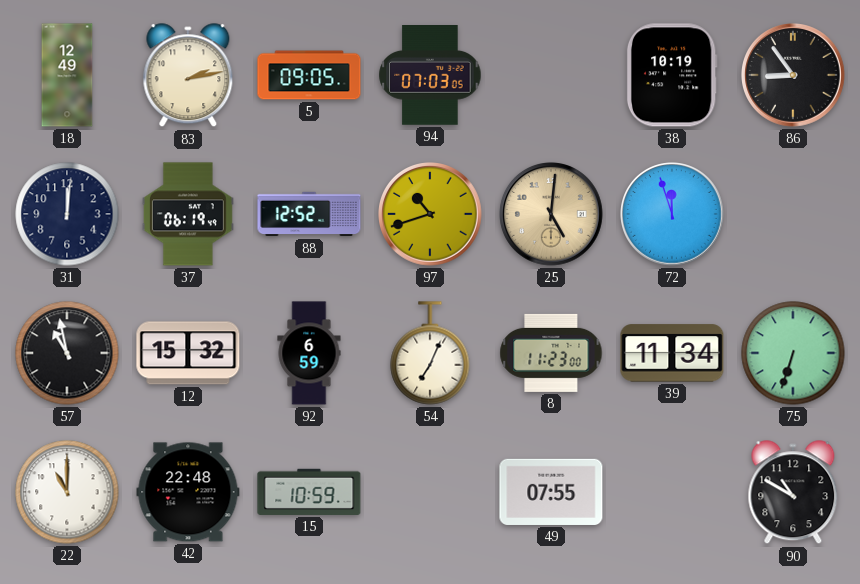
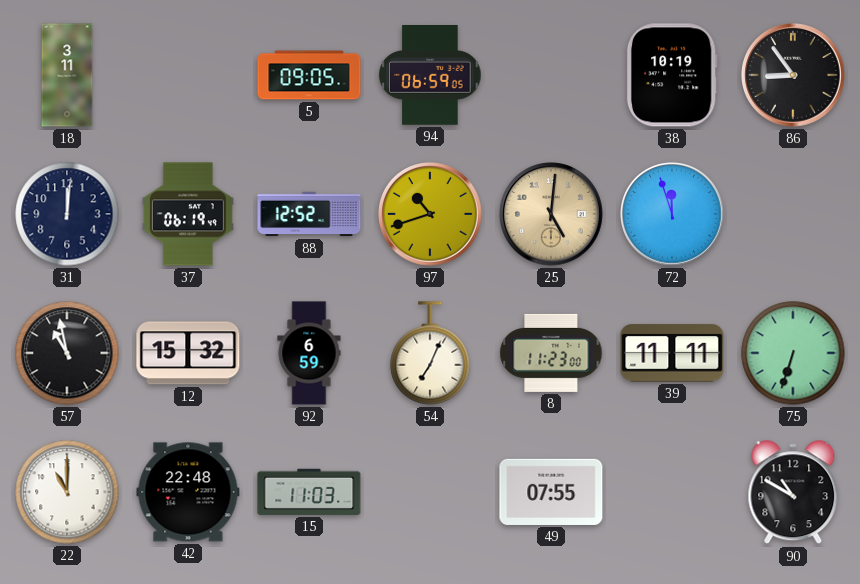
18: 12:49 -> 3:11 (67, 75)
83: 2:13 -> none (188, 76)
94: 07:03 -> 06:59 (430, 76)
39: 11:34 -> 11:11 (672, 353)
15: 10:59 -> 11:03 (309, 492)
